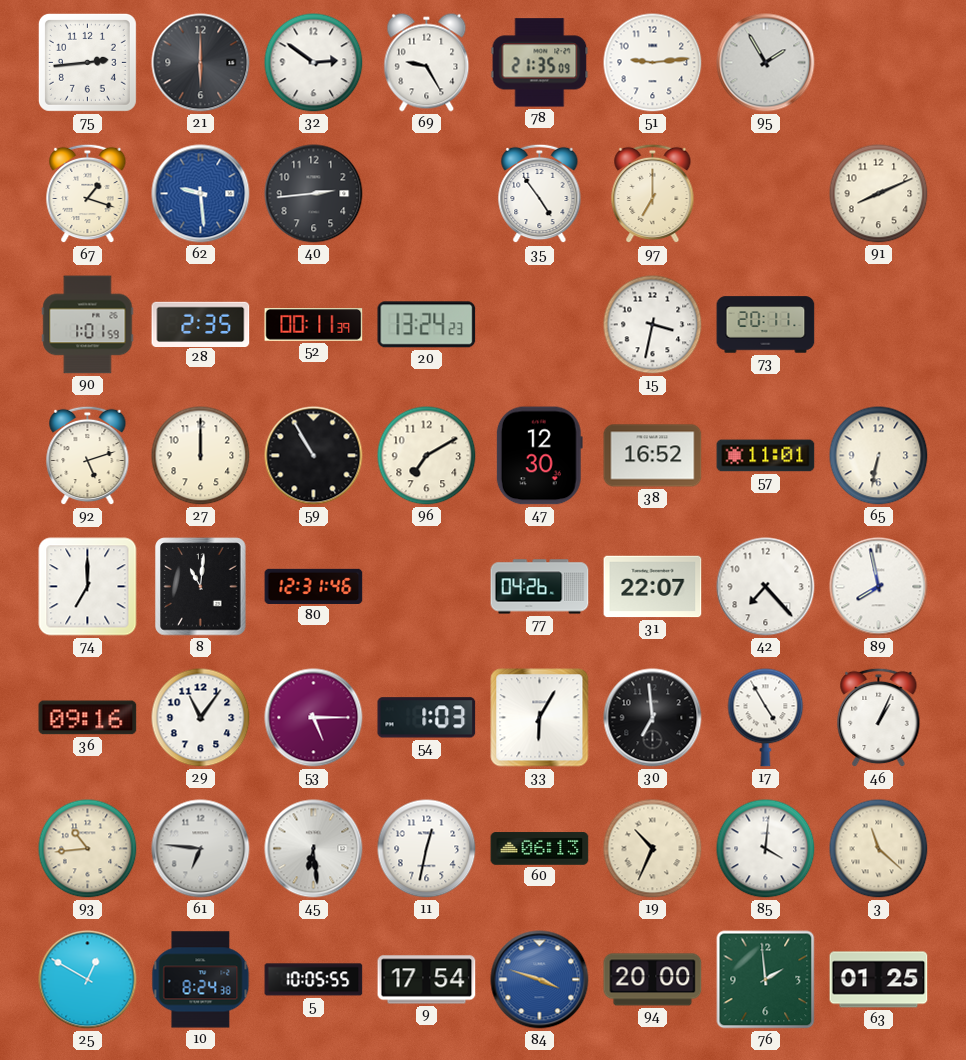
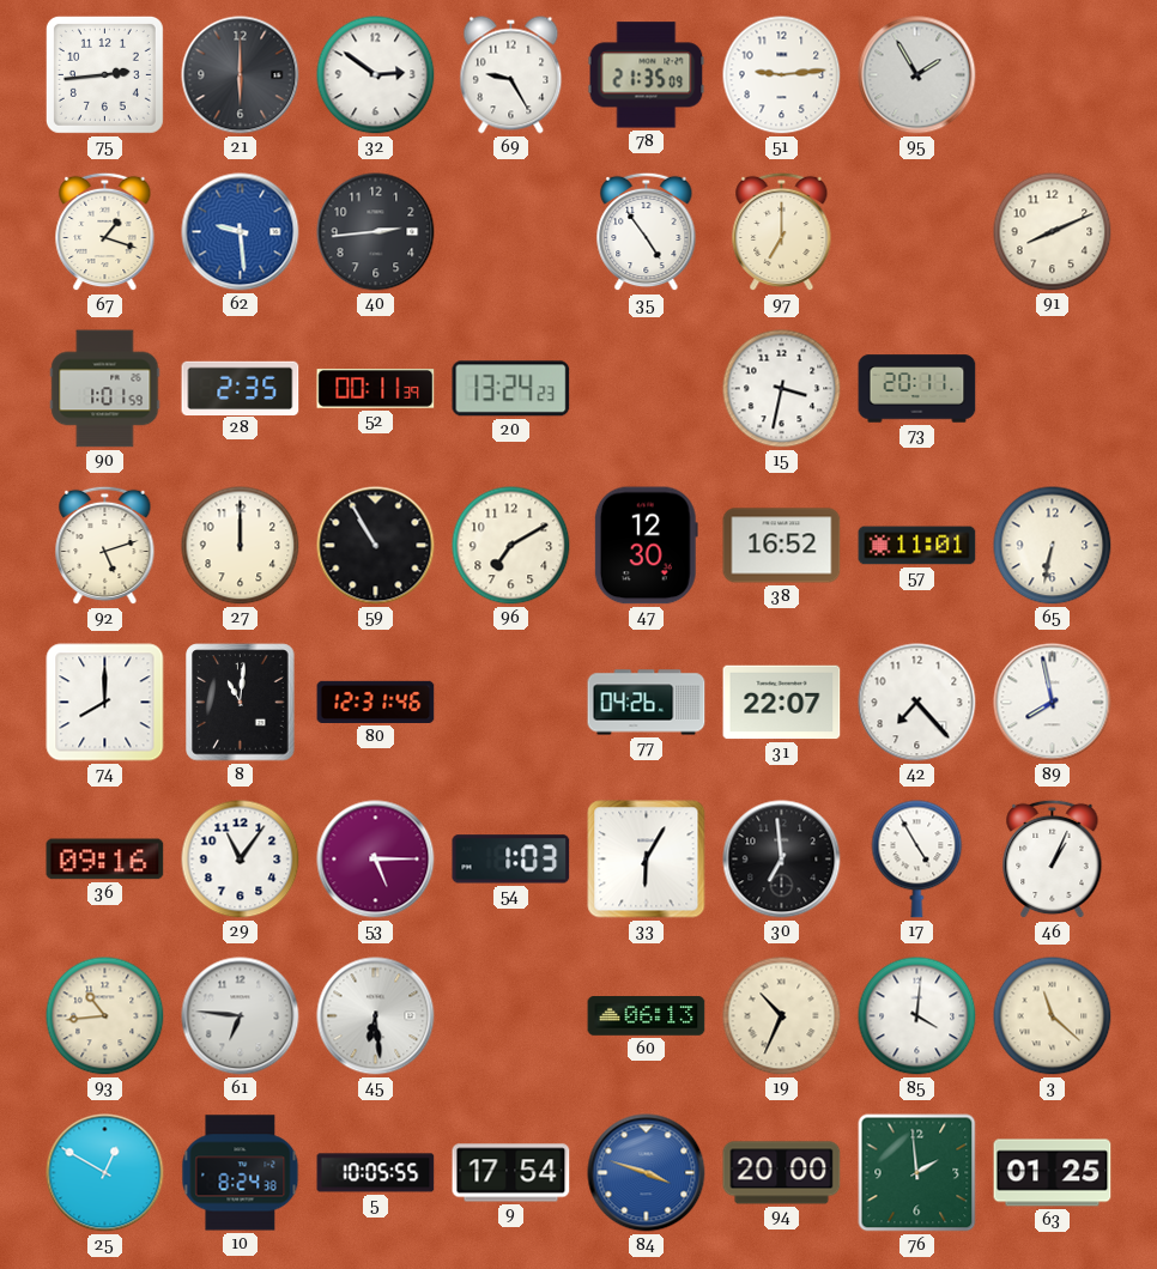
74: 7:00 -> 8:00 (105, 703)
11: 12:32 -> none (427, 849)
